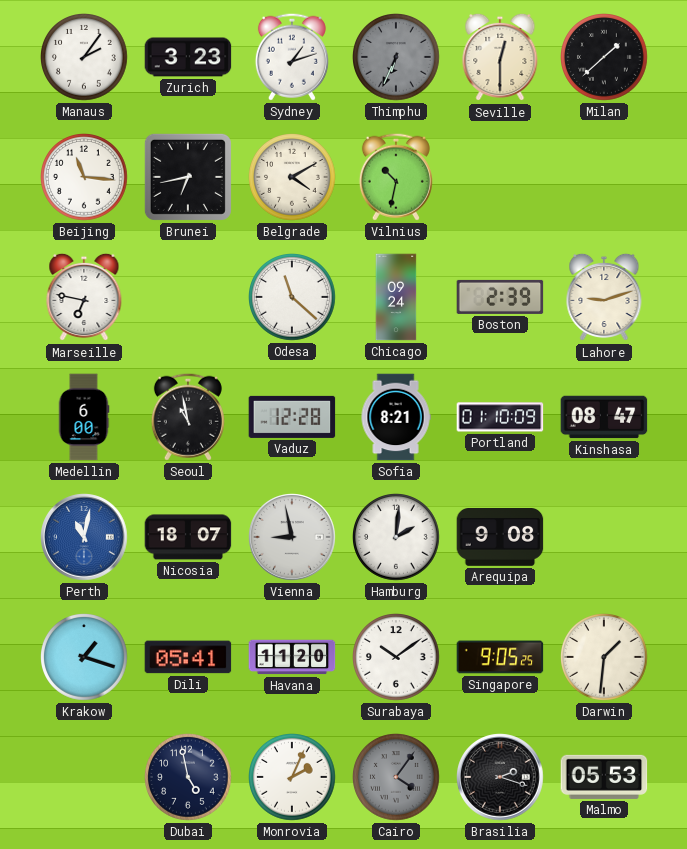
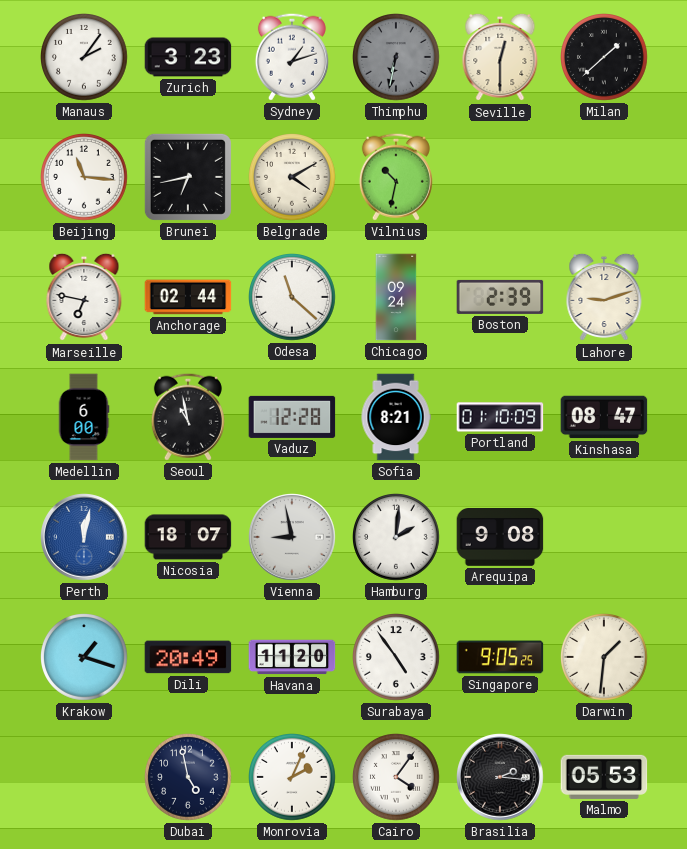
Thimphu: 6:34 -> 6:32 (397, 58)
Anchorage: none -> 02:44 (188, 297)
Perth: 11:02 -> 12:02 (84, 537)
Dili: 05:41 -> 20:49 (188, 657)
Surabaya: 10:09 -> 4:54 (397, 658)
Cairo dial: grey -> white (397, 778)
Brasilia: 2:18 -> 2:16 (500, 777)
